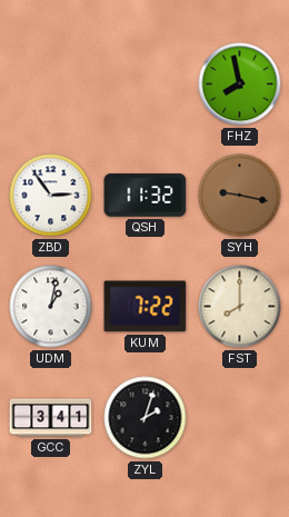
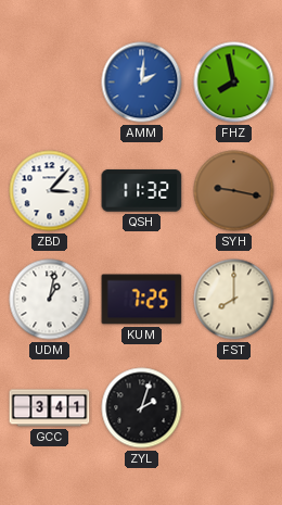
AMM: none -> 2:01 (142, 83)
ZBD: 2:54 -> 3:07 (50, 191)
KUM: 7:22 -> 7:25 (142, 300)
